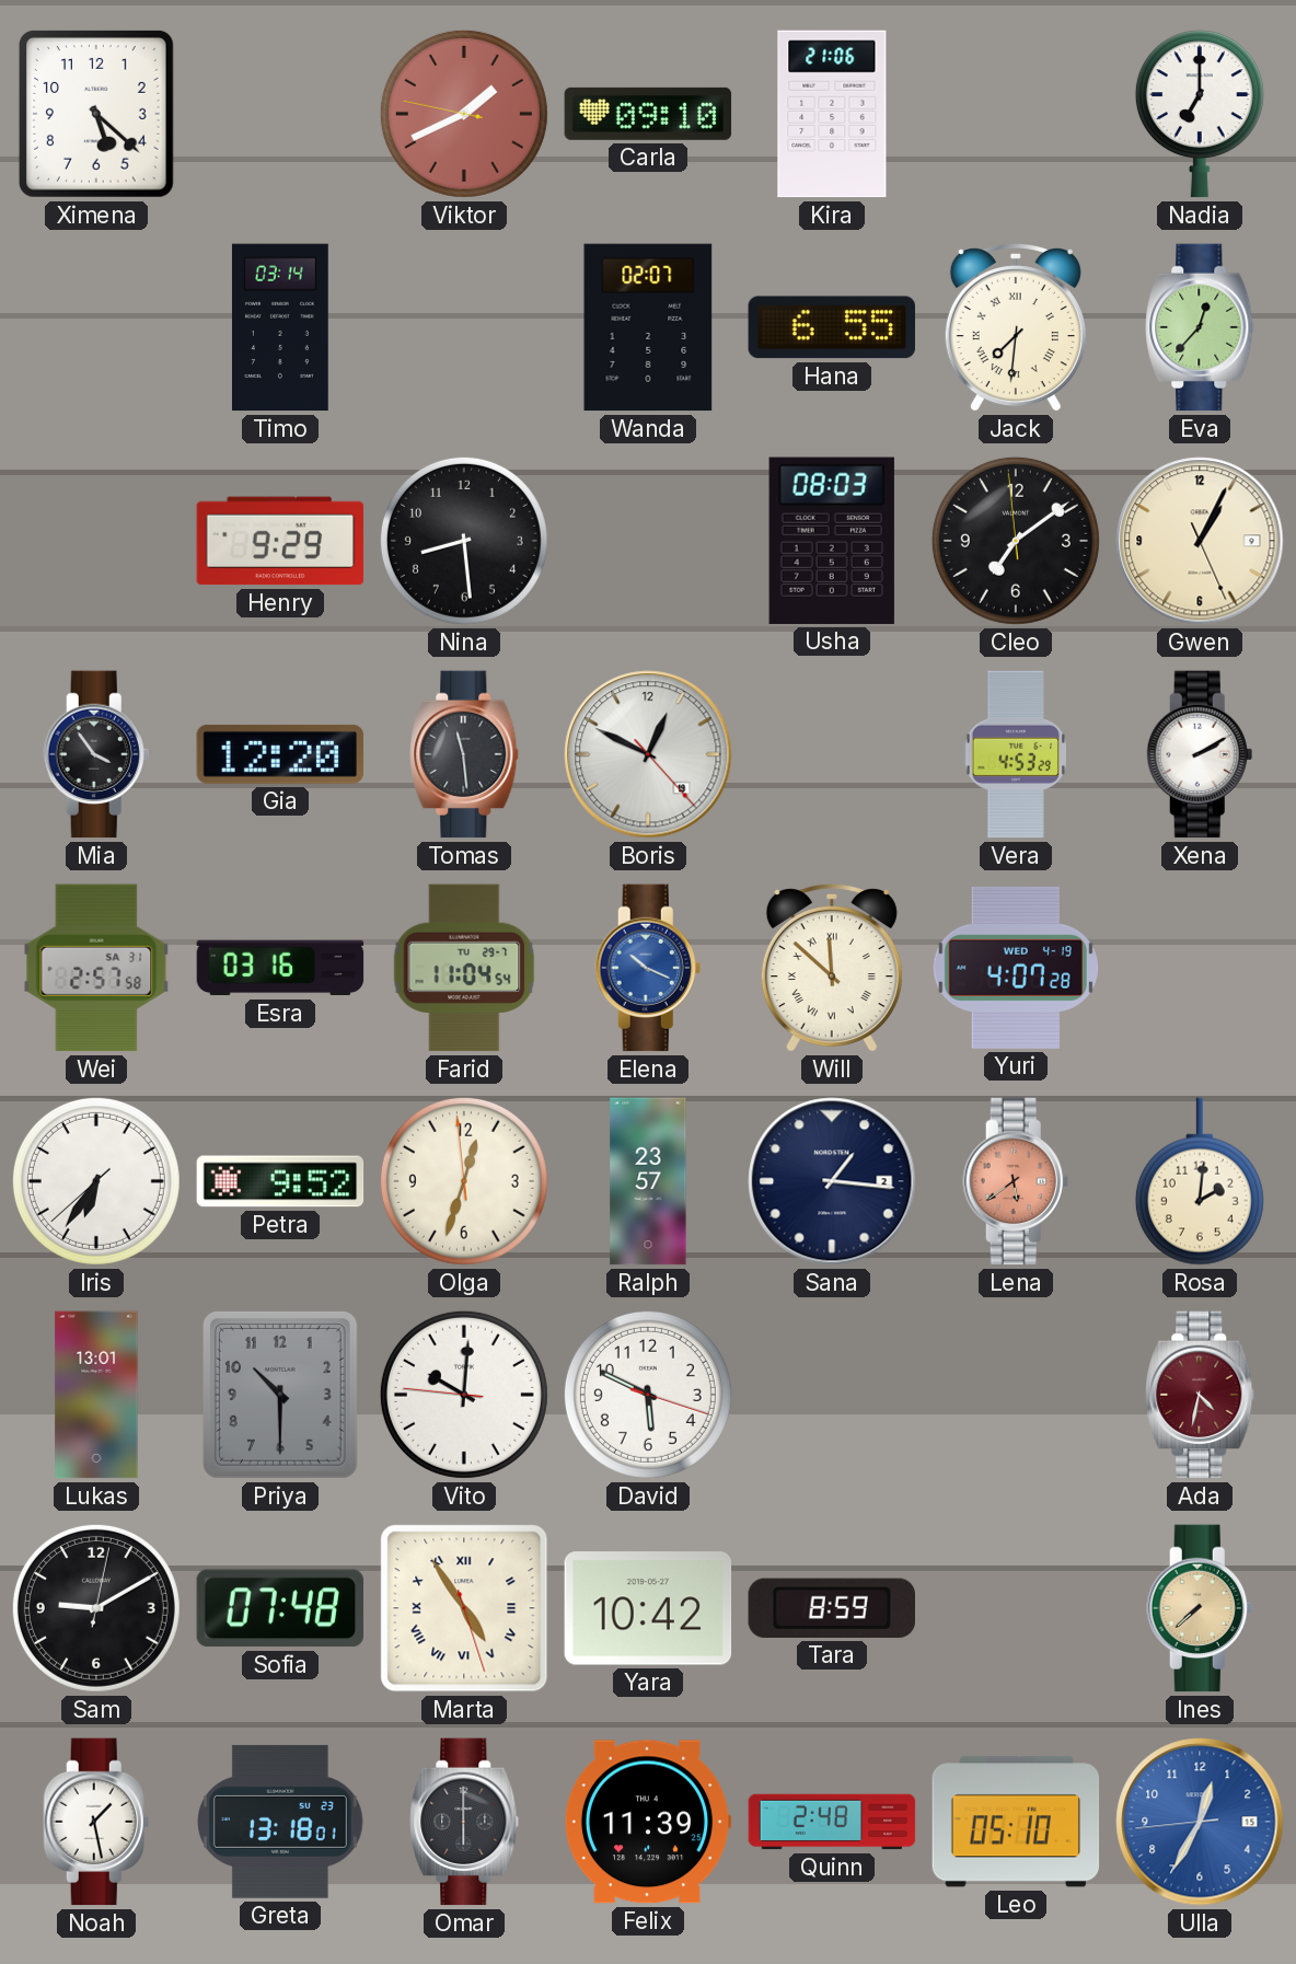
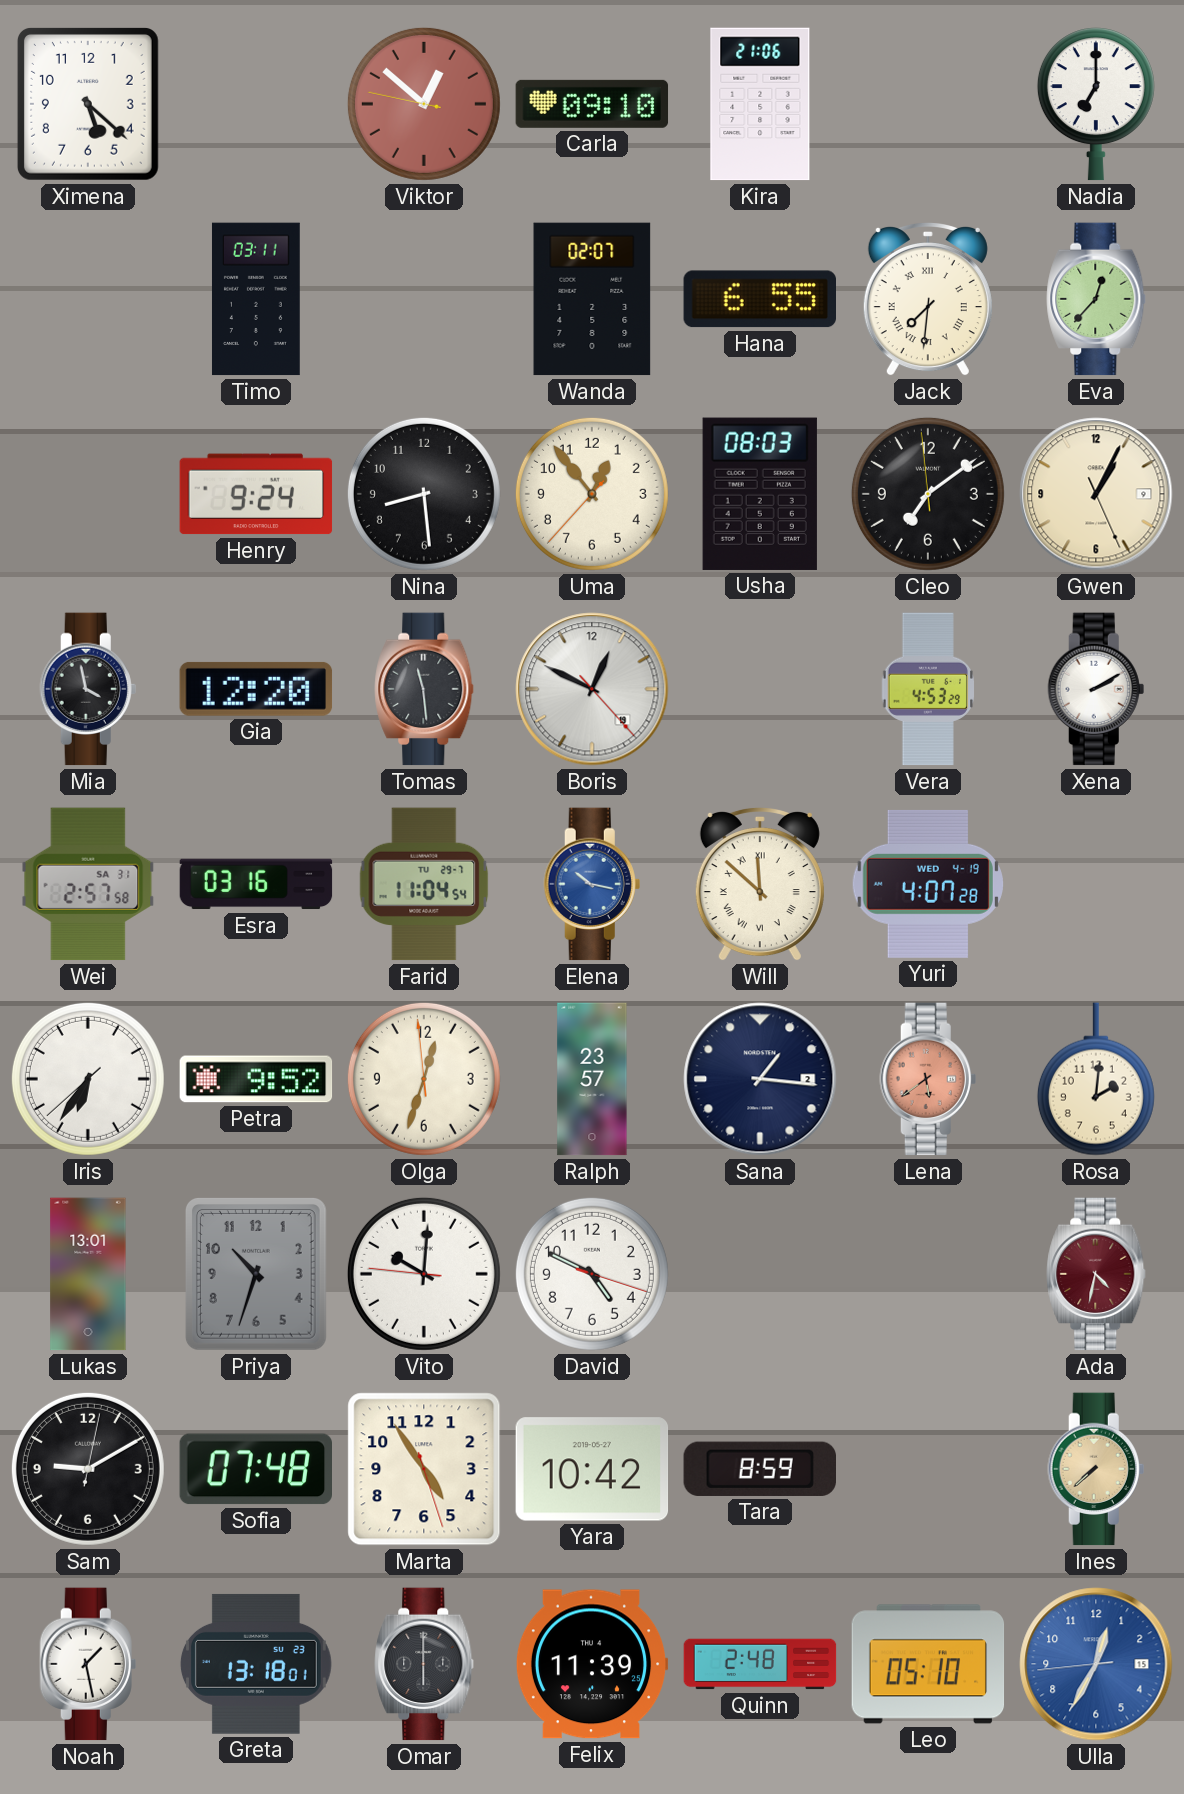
Viktor: 1:40 -> 12:51 (424, 104)
Timo: 03:14 -> 03:11 (256, 299)
Henry: 9:29 -> 9:24 (256, 494)
Uma: none -> 12:53 (592, 494)
Mia: 3:54 -> 3:58 (88, 689)
Elena: 10:19 -> 10:17 (592, 884)
Priya: 10:30 -> 10:33 (256, 1275)
David: 5:49 -> 4:49 (592, 1274)
Marta numerals: Roman -> Arabic (424, 1469)
